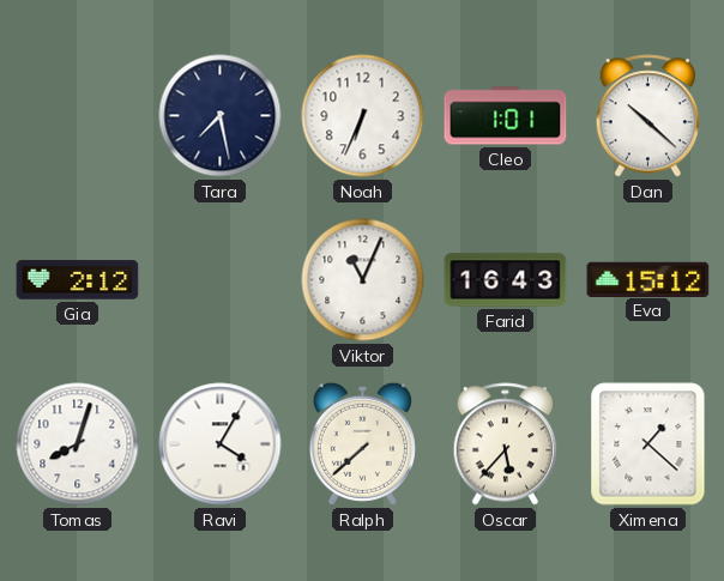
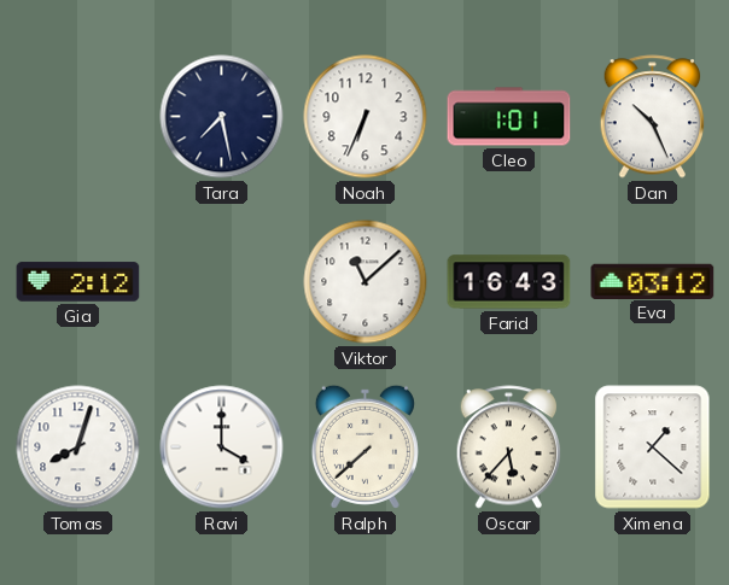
Dan: 10:22 -> 10:26 (653, 117)
Viktor: 11:04 -> 11:08 (366, 282)
Eva: 15:12 -> 03:12 (653, 281)
Ravi: 4:05 -> 4:00 (222, 447)
